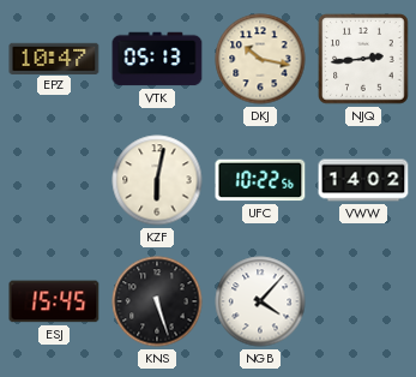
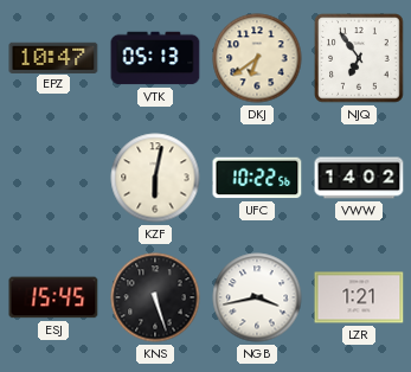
DKJ: 10:17 -> 6:39 (257, 58)
NJQ: 2:44 -> 6:54 (359, 58)
NGB: 4:07 -> 3:43 (257, 297)
LZR: none -> 1:21 (359, 297)
